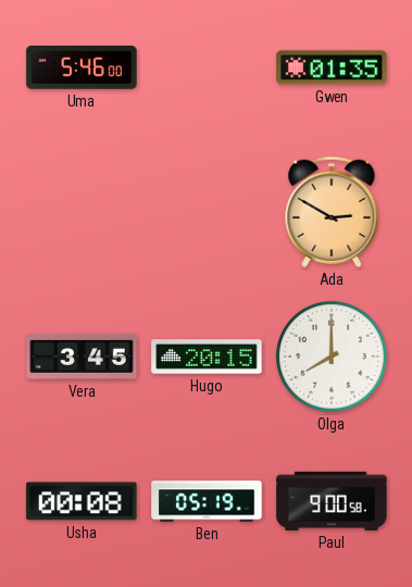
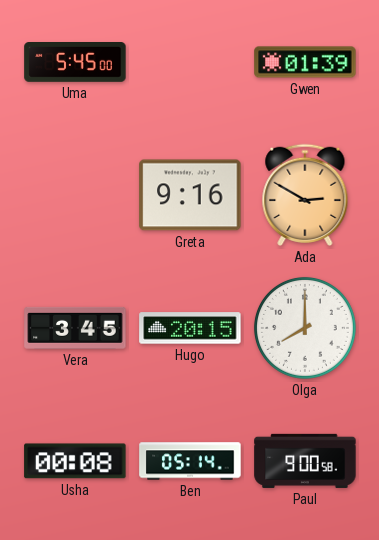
Uma: 5:46 -> 5:45 (75, 63)
Gwen: 01:35 -> 01:39 (305, 62)
Greta: none -> 9:16 (190, 195)
Ben: 05:19 -> 05:14 (190, 461)
